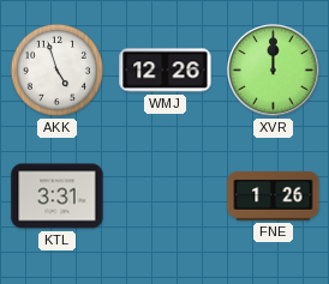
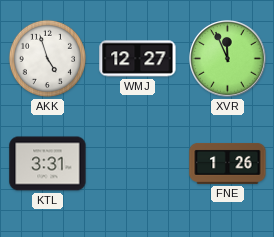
WMJ: 12:26 -> 12:27 (138, 59)
XVR: 12:00 -> 11:56 (228, 59)
